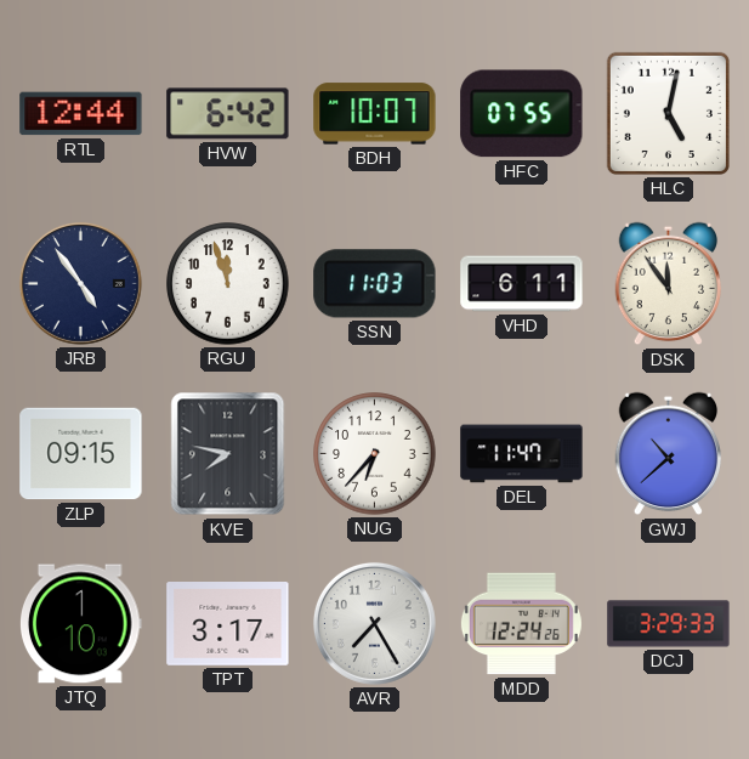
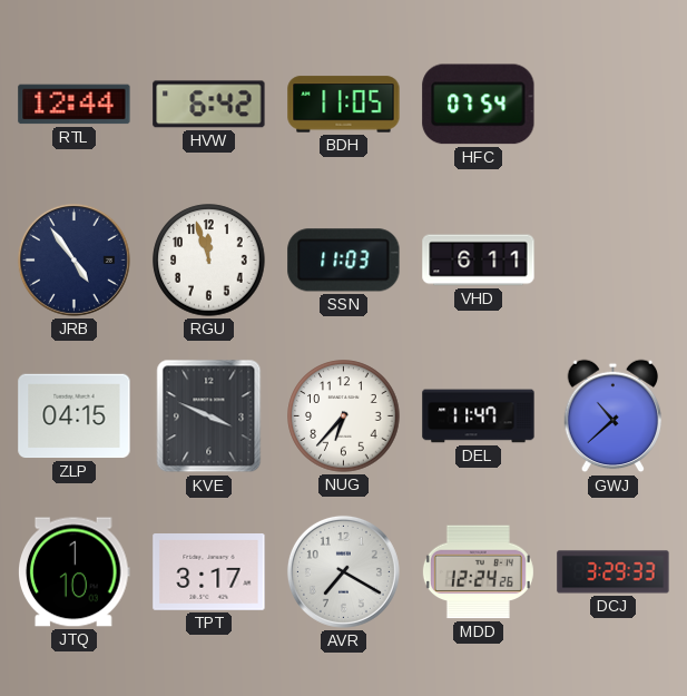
BDH: 10:07 -> 11:05 (344, 105)
HFC: 07:55 -> 07:54 (479, 105)
HLC: 5:02 -> none (668, 113)
DSK: 11:54 -> none (669, 284)
ZLP: 09:15 -> 04:15 (75, 416)
KVE: 7:47 -> 3:49 (209, 416)
AVR: 7:25 -> 7:20 (343, 571)
